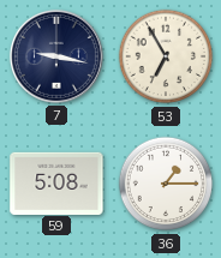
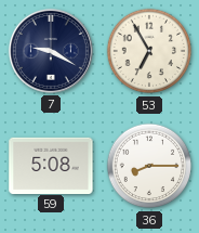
7: 9:17 -> 9:20 (51, 51)
36: 1:15 -> 8:15 (149, 166)
